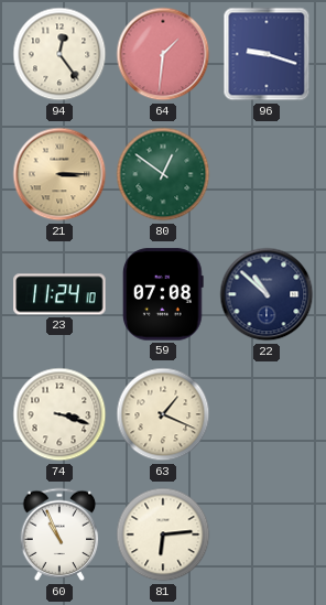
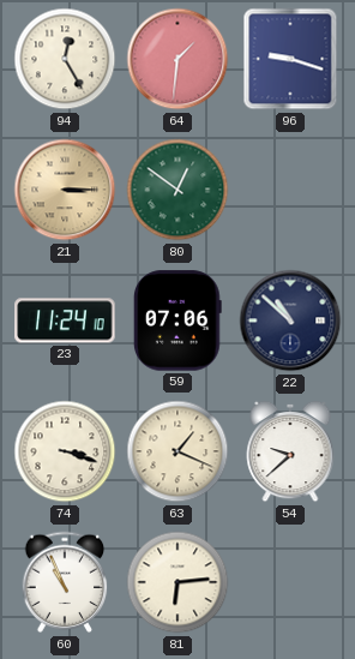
94: 12:24 -> 12:25 (65, 59)
59: 07:08 -> 07:06 (177, 320)
54: none -> 9:38 (290, 451)
